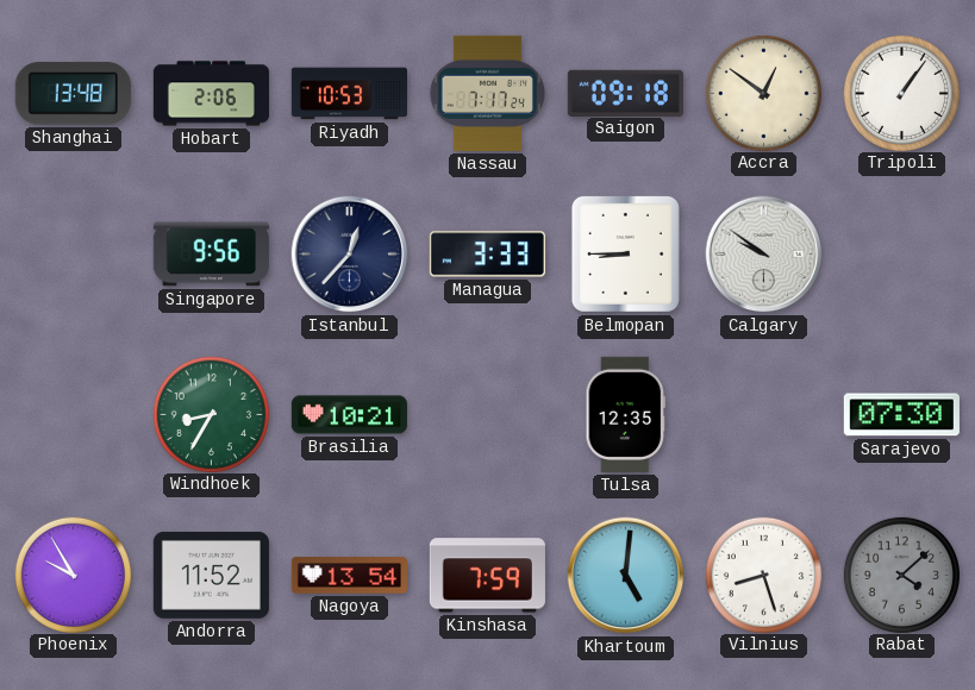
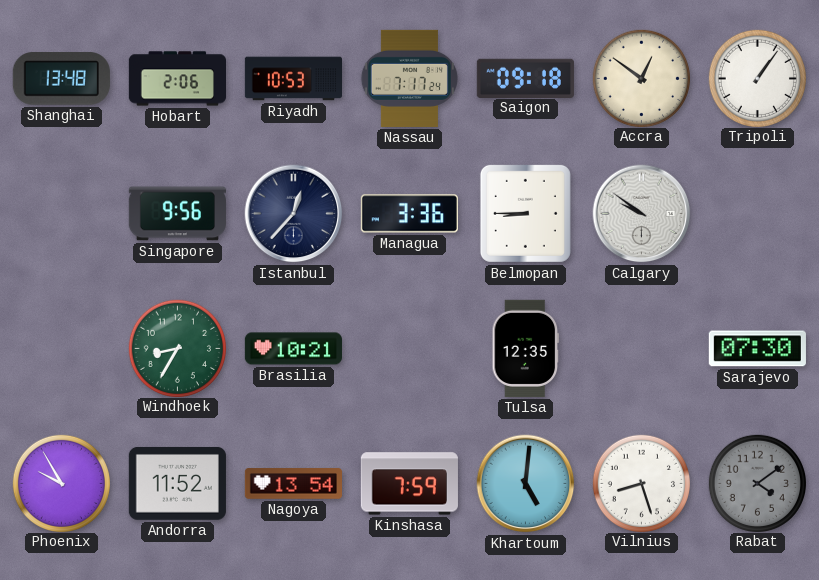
Managua: 3:33 -> 3:36 (409, 214)
Rabat: 4:08 -> 4:09 (757, 483)
